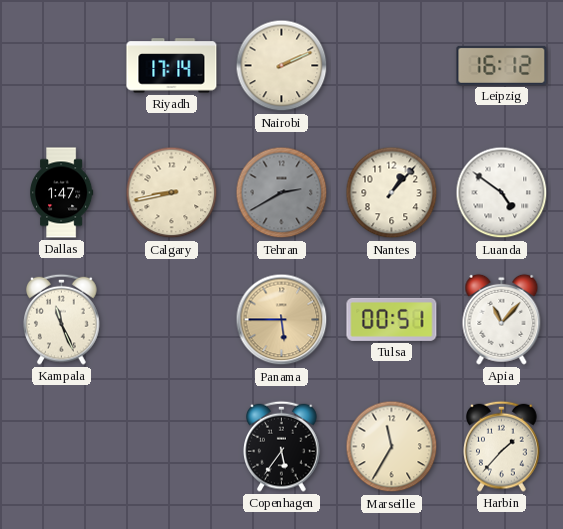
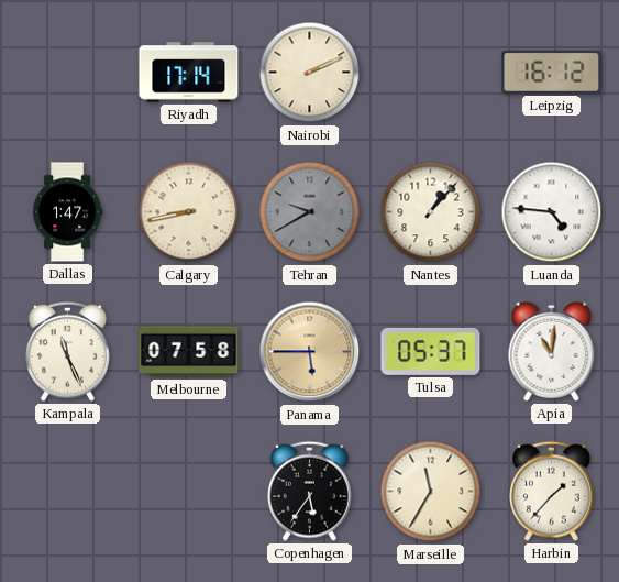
Tehran: 2:40 -> 9:40 (310, 212)
Luanda: 4:51 -> 4:46 (552, 212)
Melbourne: none -> 07:58 (189, 352)
Tulsa: 00:51 -> 05:37 (431, 351)
Apia: 11:07 -> 11:01 (552, 351)
